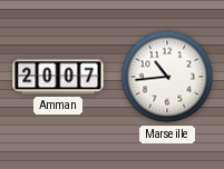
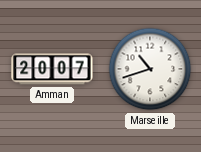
Marseille: 10:44 -> 10:42 (150, 69)
